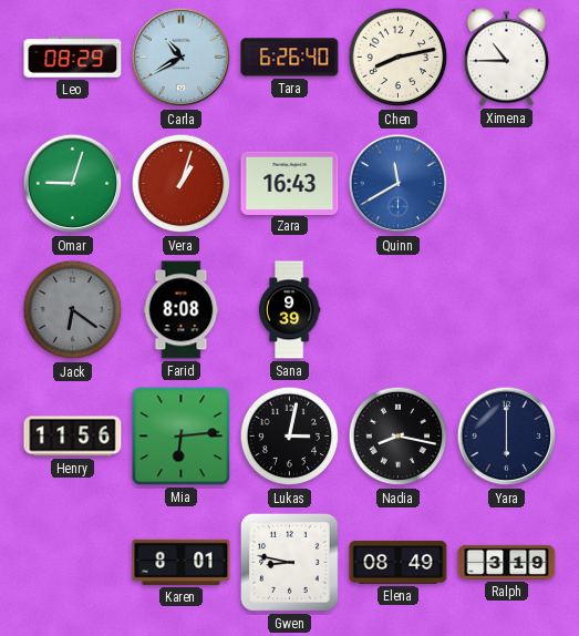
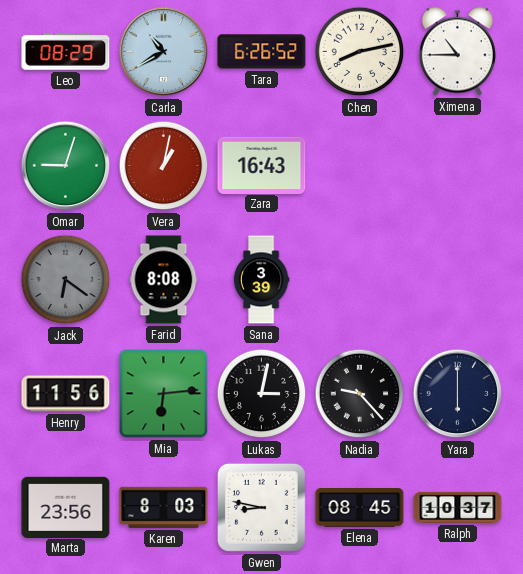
Tara: 6:26:40 -> 6:26:52 (262, 52)
Vera: 1:03 -> 1:02 (164, 166)
Quinn: 11:40 -> none (399, 184)
Sana: 9:39 -> 3:39 (261, 280)
Nadia: 8:17 -> 9:23 (360, 394)
Marta: none -> 23:56 (66, 507)
Karen: 8:01 -> 8:03 (164, 507)
Elena: 08:49 -> 08:45 (360, 508)
Ralph: 3:19 -> 10:37 (458, 507)
